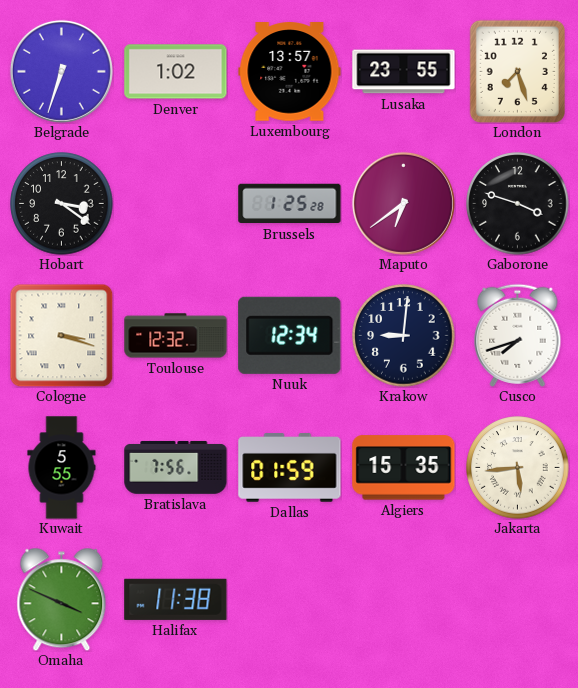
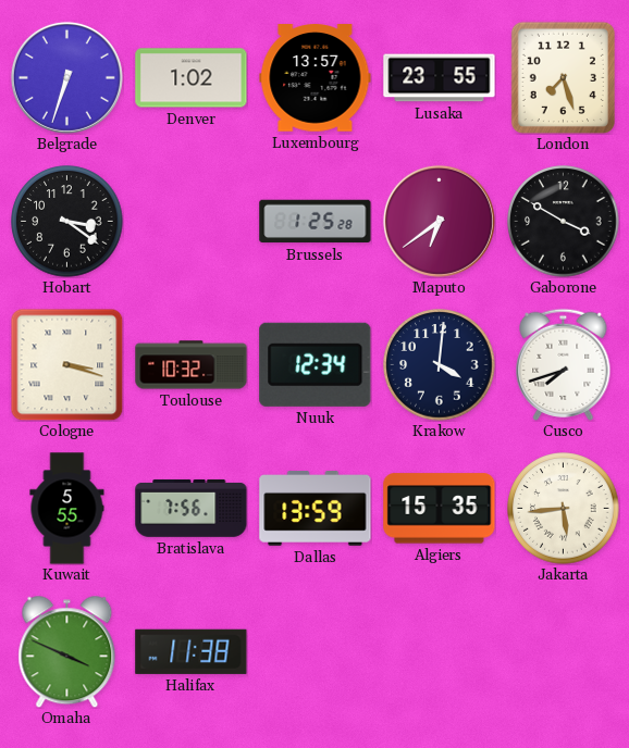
Gaborone: 3:48 -> 3:50 (564, 222)
Toulouse: 12:32 -> 10:32 (192, 365)
Krakow: 9:01 -> 4:01 (440, 365)
Dallas: 01:59 -> 13:59 (316, 509)
